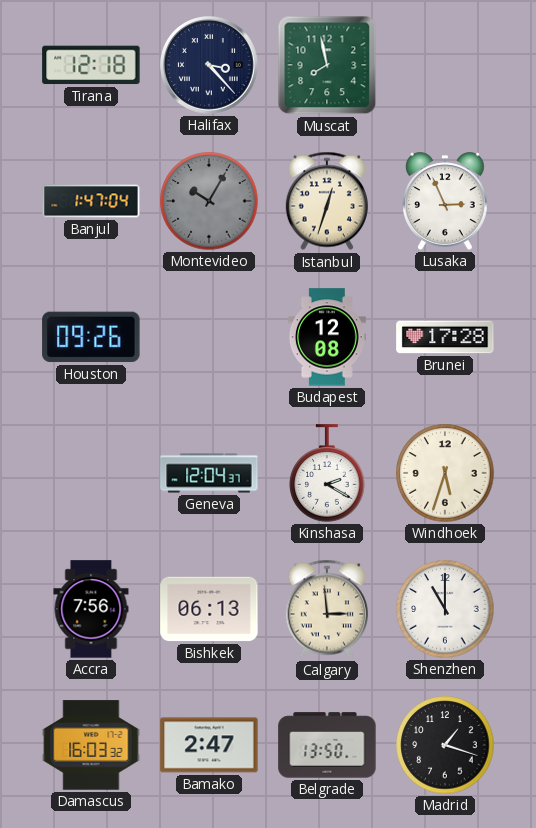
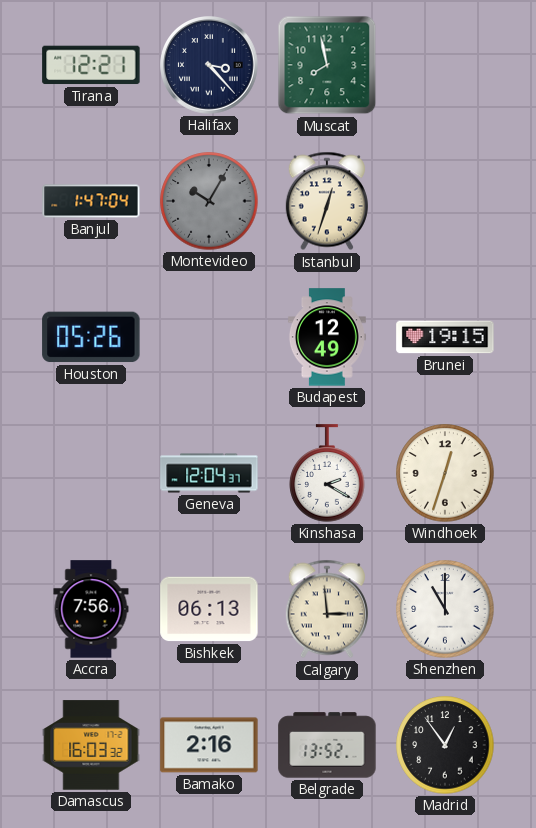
Tirana: 12:18 -> 12:21 (91, 65)
Lusaka: 2:56 -> none (446, 201)
Houston: 09:26 -> 05:26 (91, 337)
Budapest: 12:08 -> 12:49 (327, 337)
Brunei: 17:28 -> 19:15 (445, 337)
Windhoek: 5:33 -> 12:33 (445, 473)
Bamako: 2:47 -> 2:16 (209, 745)
Belgrade: 13:50 -> 13:52 (327, 745)
Madrid: 1:18 -> 12:54 (445, 745)
